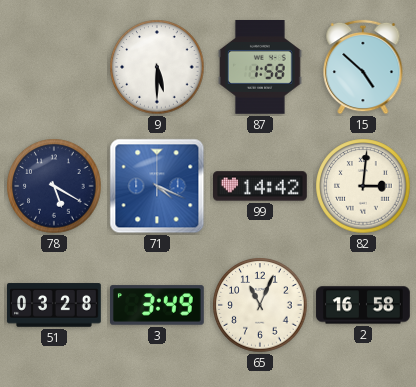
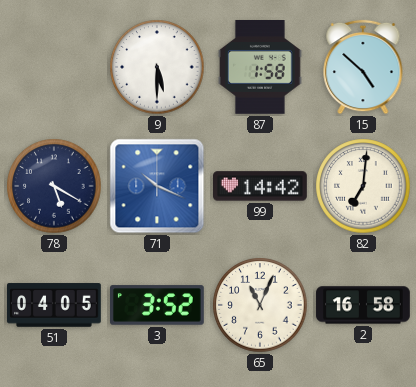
71: 4:19 -> 10:19 (157, 186)
82: 3:01 -> 7:01 (363, 186)
51: 03:28 -> 04:05 (55, 305)
3: 3:49 -> 3:52 (158, 305)
